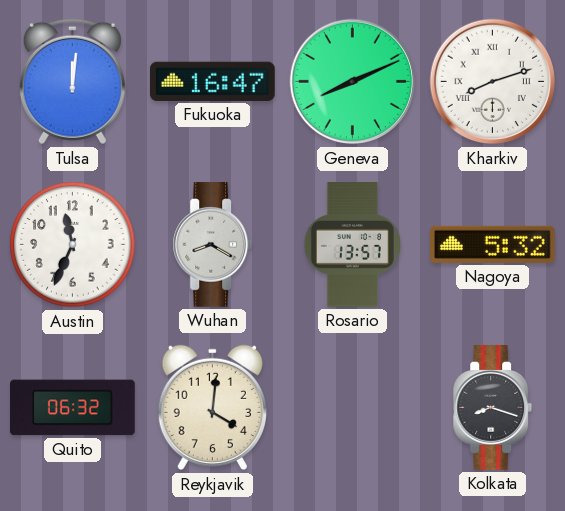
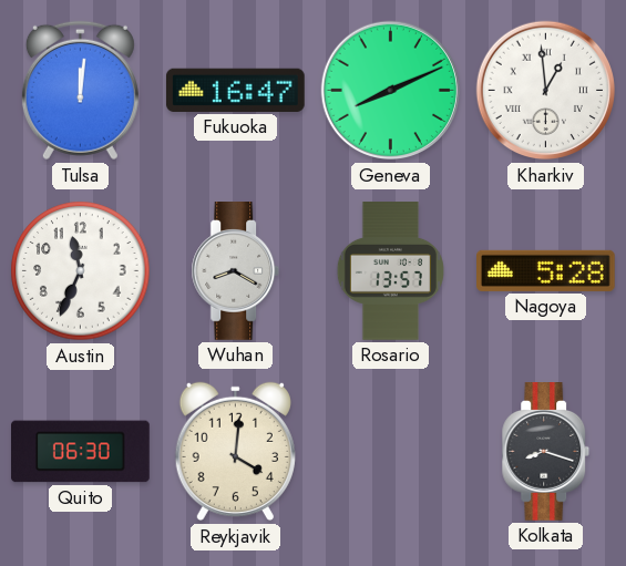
Kharkiv: 8:12 -> 12:59 (546, 91)
Nagoya: 5:32 -> 5:28 (546, 270)
Quito: 06:32 -> 06:30 (81, 452)
